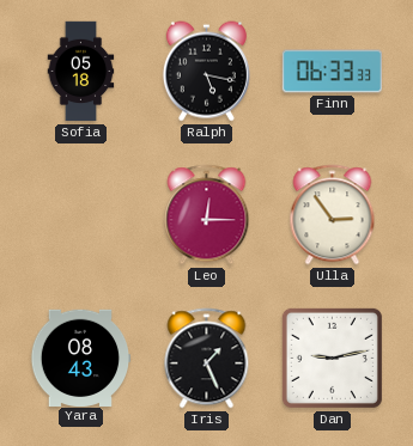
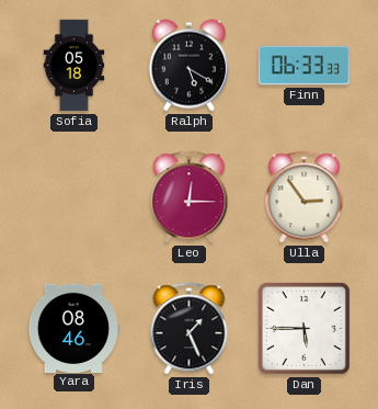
Ralph: 5:17 -> 5:20 (188, 66)
Yara: 08:43 -> 08:46 (73, 328)
Dan: 9:13 -> 5:45 (303, 328)
